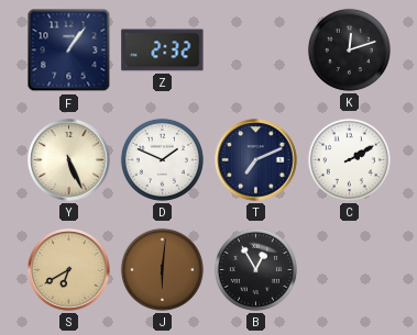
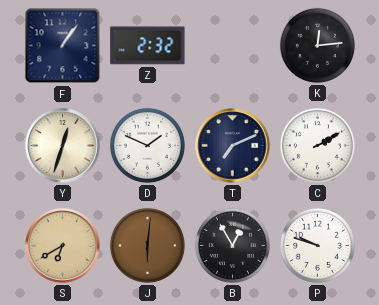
K: 12:12 -> 12:14 (317, 45)
Y: 5:26 -> 12:33 (63, 146)
P: none -> 9:48 (317, 245)
